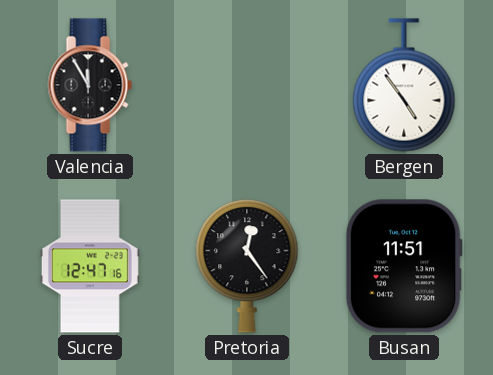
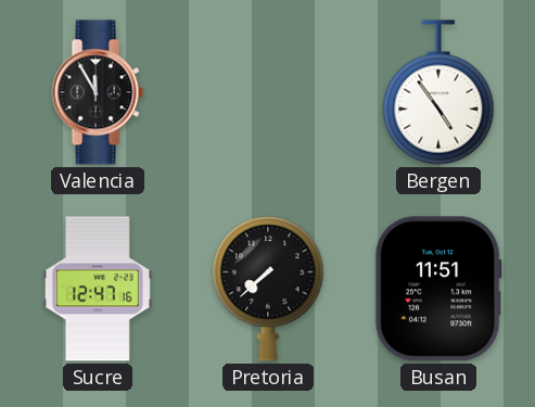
Pretoria: 12:24 -> 7:38 (268, 289)
